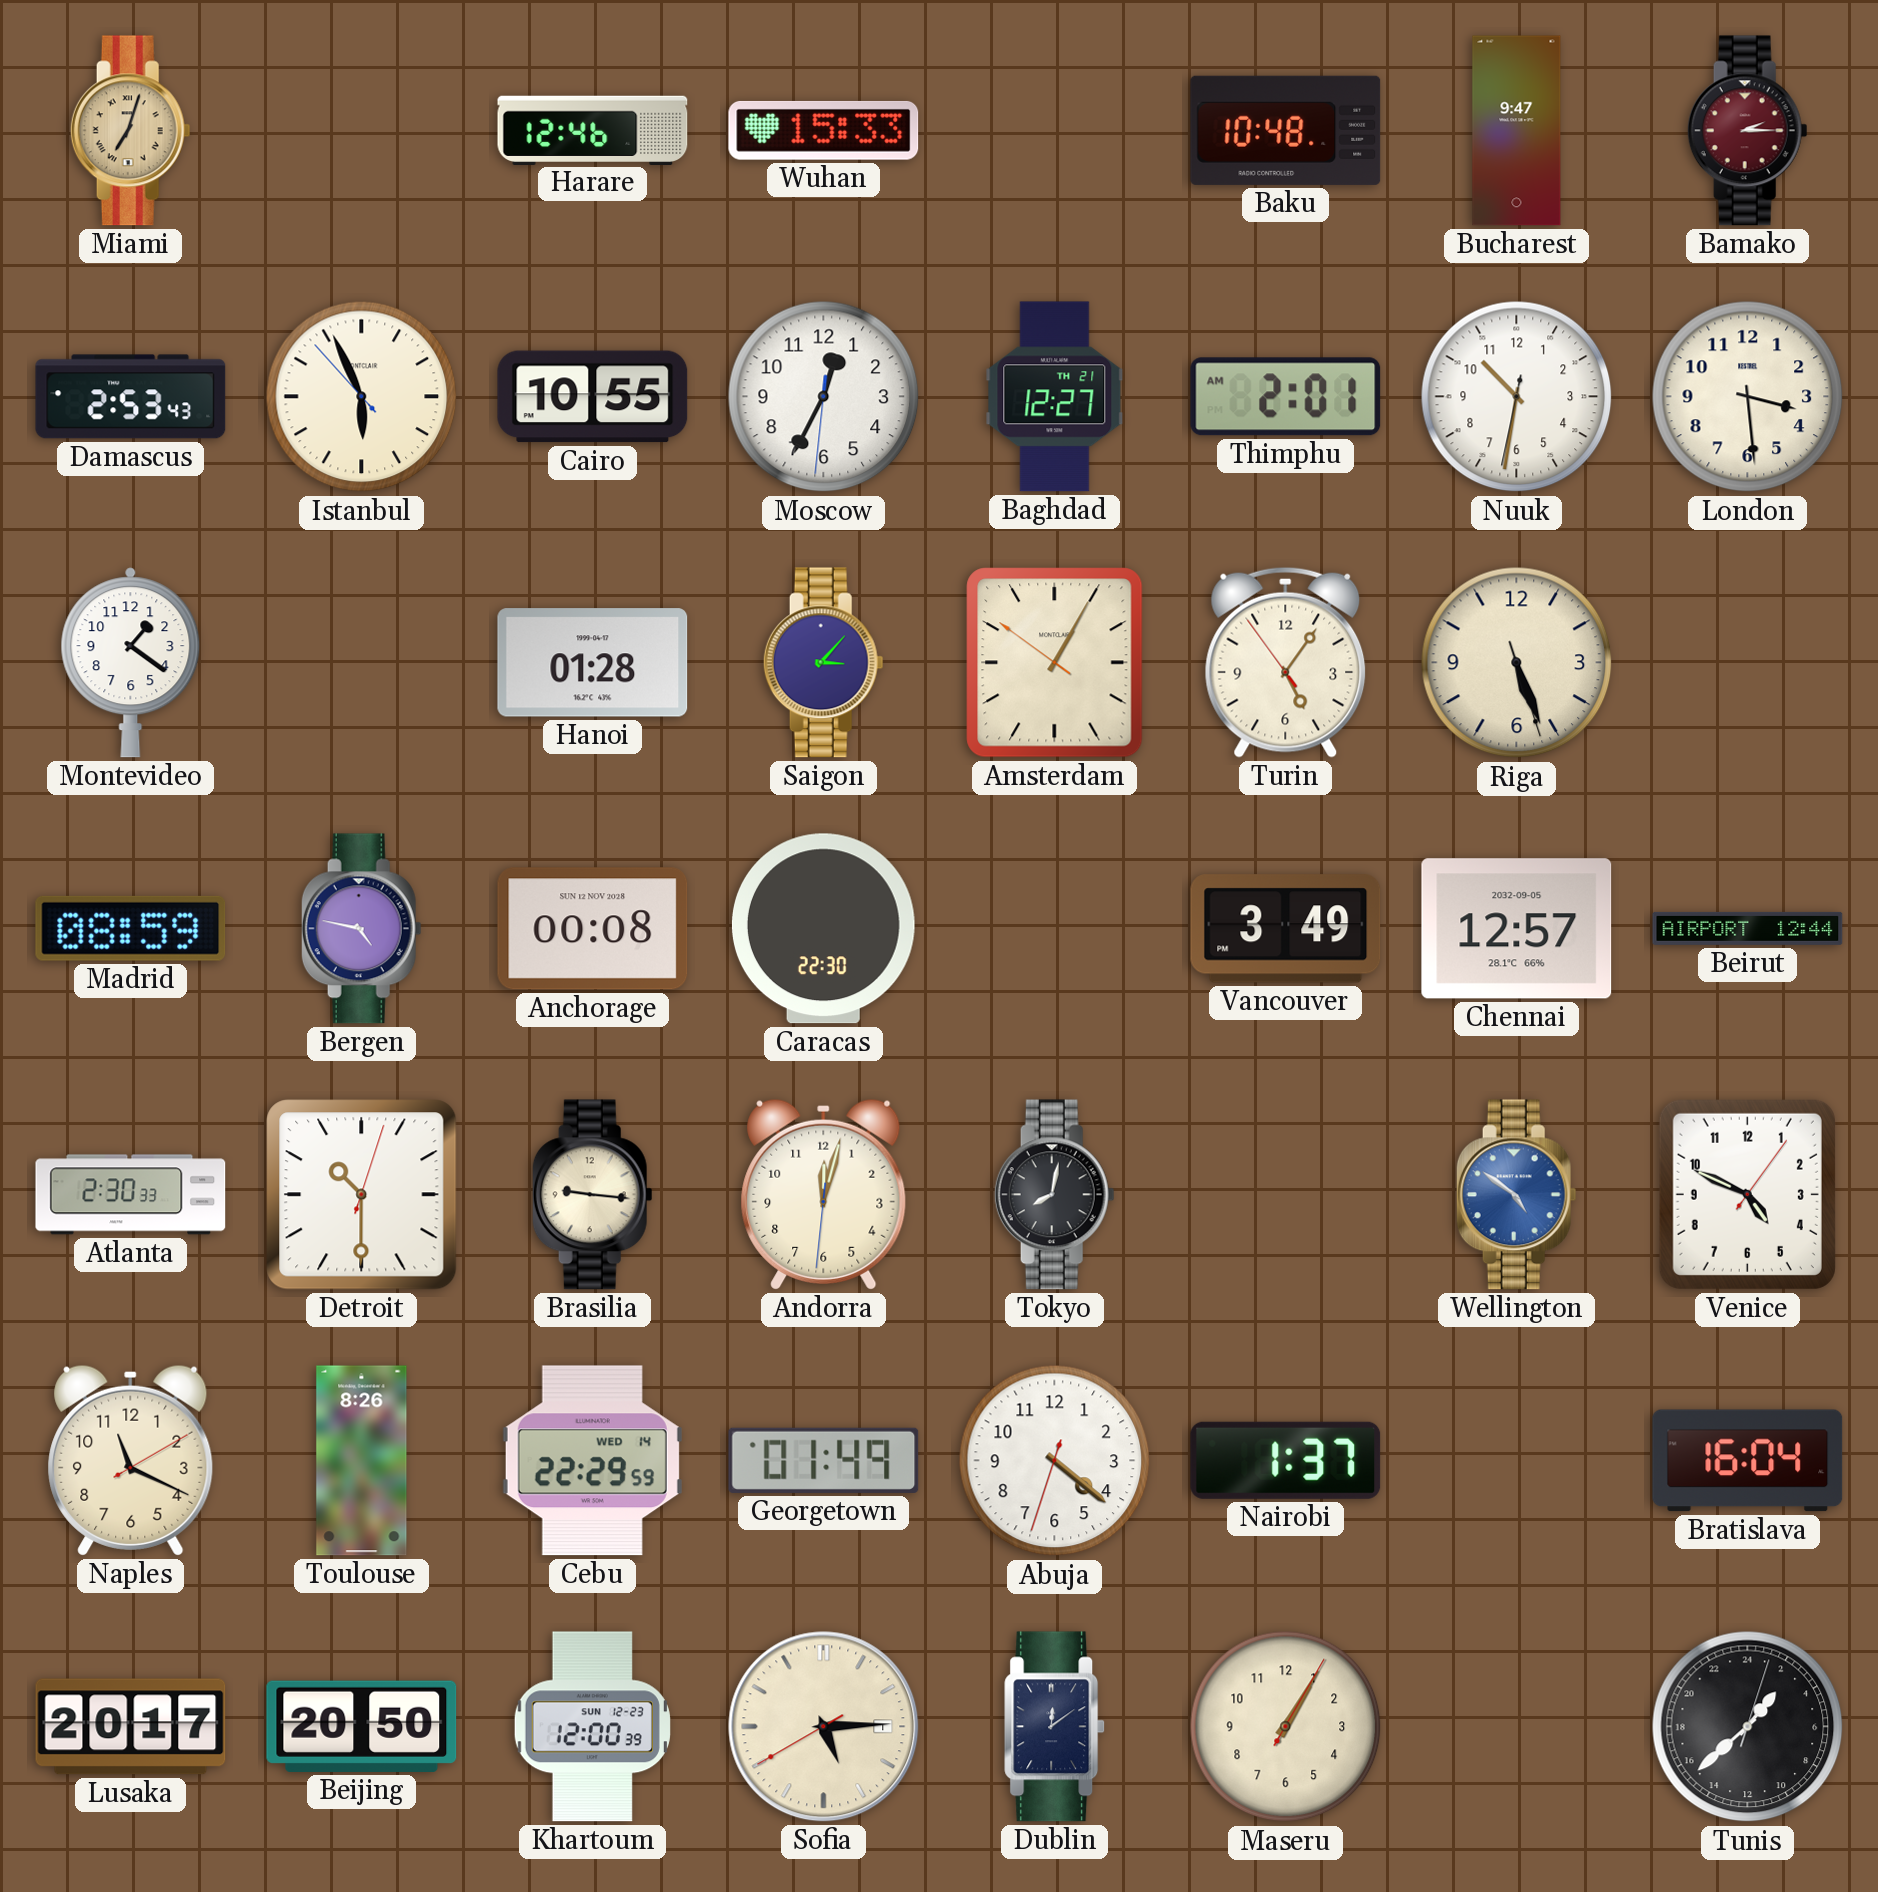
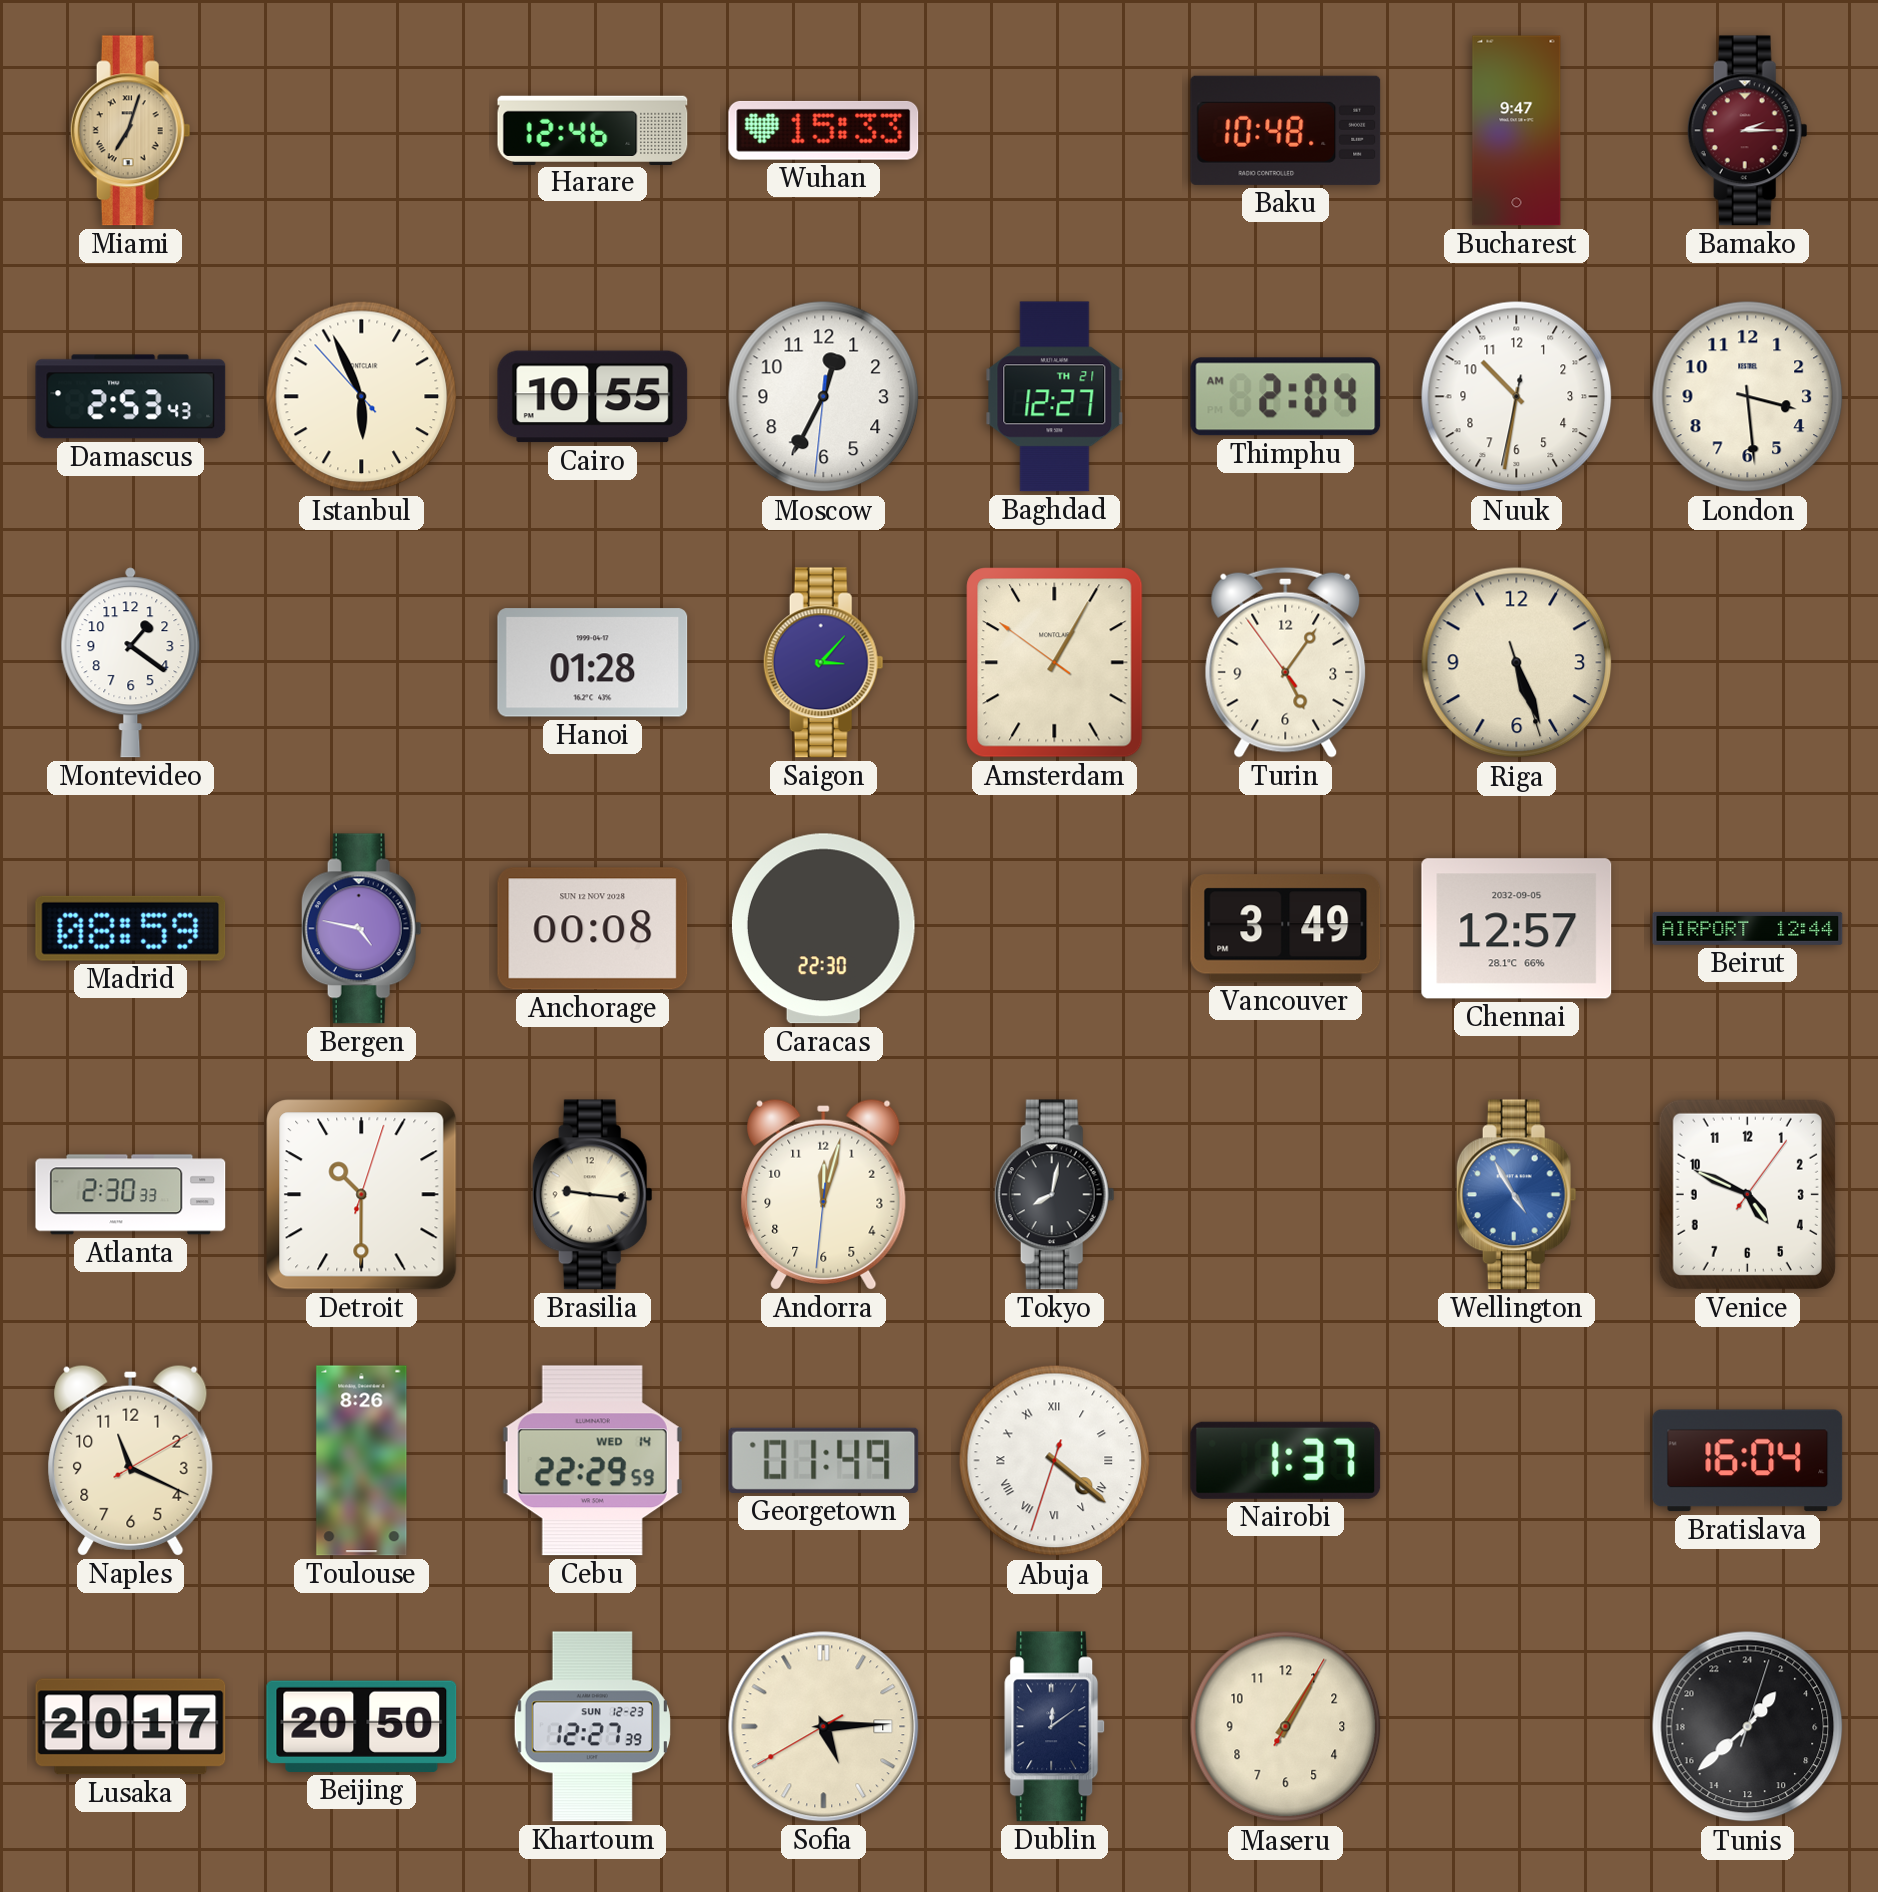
Thimphu: 2:01 -> 2:04 (1286, 397)
Wellington: 4:51 -> 4:55 (1516, 1195)
Abuja numerals: Arabic -> Roman (1055, 1461)
Khartoum: 12:00 -> 12:27 (592, 1727)
